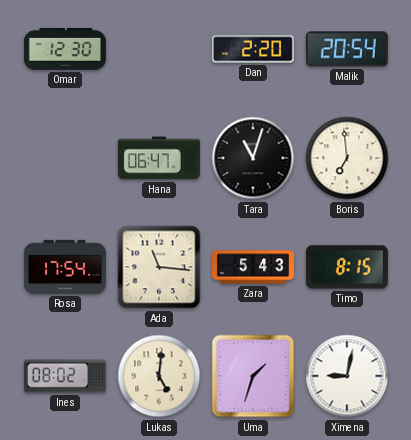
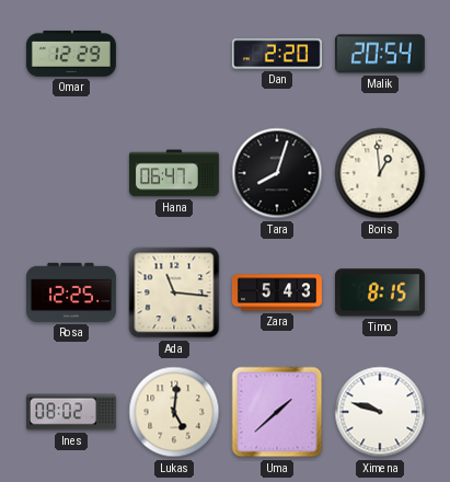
Omar: 12:30 -> 12:29 (71, 54)
Tara: 11:03 -> 8:03 (277, 173)
Boris: 6:59 -> 12:59 (380, 173)
Rosa: 17:54 -> 12:25 (71, 292)
Uma: 1:33 -> 1:38 (277, 412)
Ximena: 9:02 -> 9:48 (380, 412)
